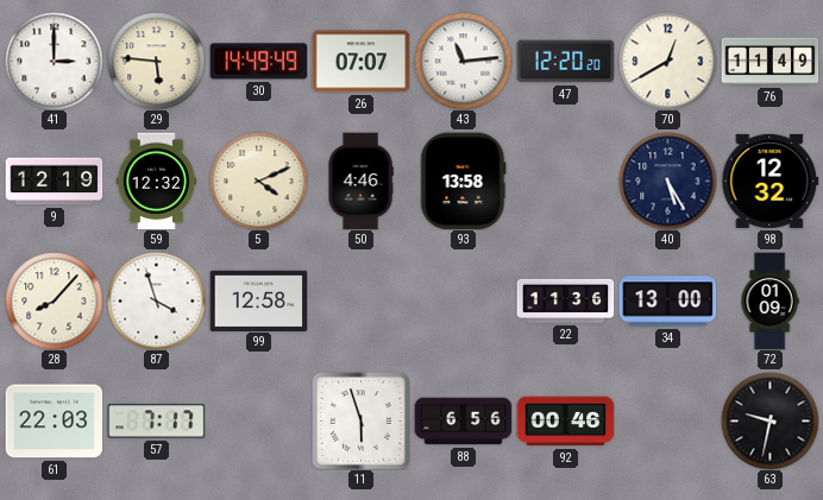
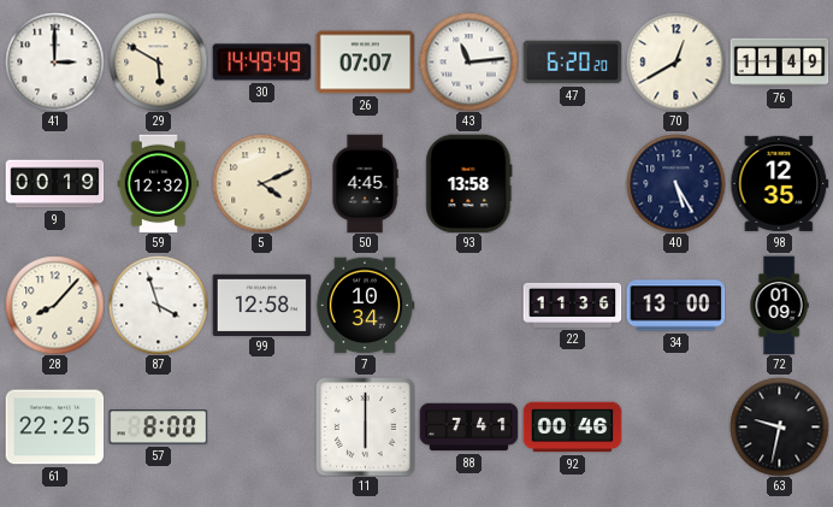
29: 5:46 -> 5:50 (158, 61)
47: 12:20 -> 6:20 (572, 63)
9: 12:19 -> 00:19 (54, 184)
50: 4:46 -> 4:45 (365, 183)
98: 12:32 -> 12:35 (779, 183)
7: none -> 10:34 (365, 306)
61: 22:03 -> 22:25 (54, 428)
57: 7:17 -> 8:00 (158, 428)
11: 5:57 -> 6:00 (365, 426)
88: 6:56 -> 7:41 (468, 428)
